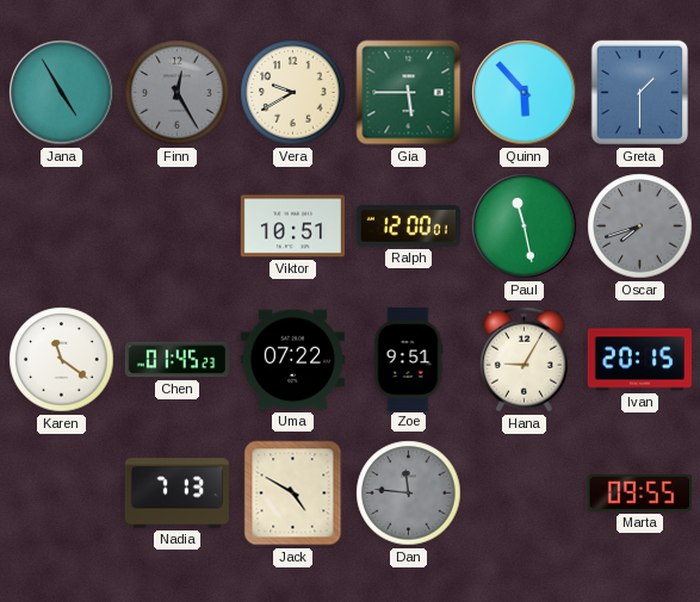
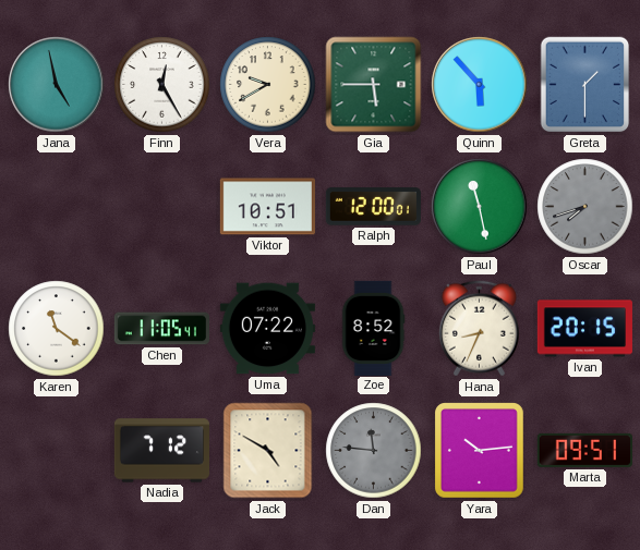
Jana: 4:55 -> 4:58 (57, 85)
Finn dial: grey -> white (162, 85)
Chen: 01:45 -> 11:05 (161, 329)
Zoe: 9:51 -> 8:52 (373, 328)
Hana: 9:05 -> 8:34 (479, 329)
Nadia: 7:13 -> 7:12 (161, 451)
Yara: none -> 10:14 (480, 451)
Marta: 09:55 -> 09:51 (584, 450)
